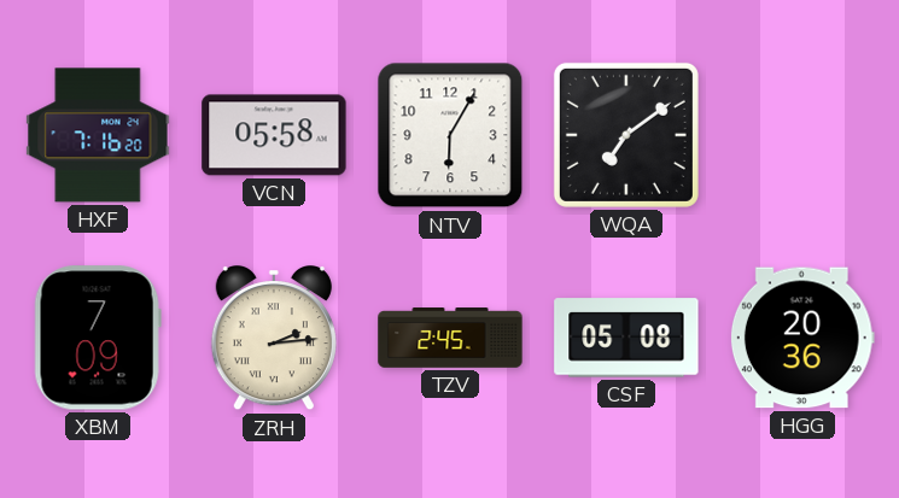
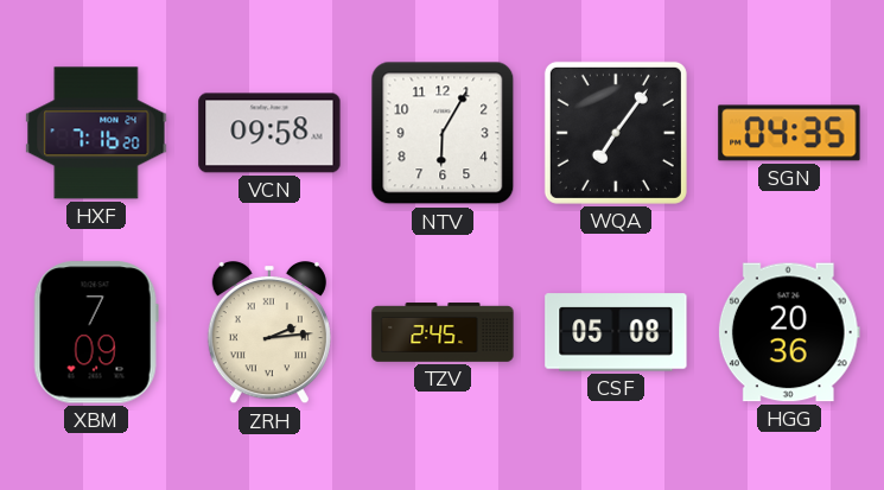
VCN: 05:58 -> 09:58 (269, 133)
WQA: 7:09 -> 7:06 (616, 133)
SGN: none -> 04:35 (789, 133)
